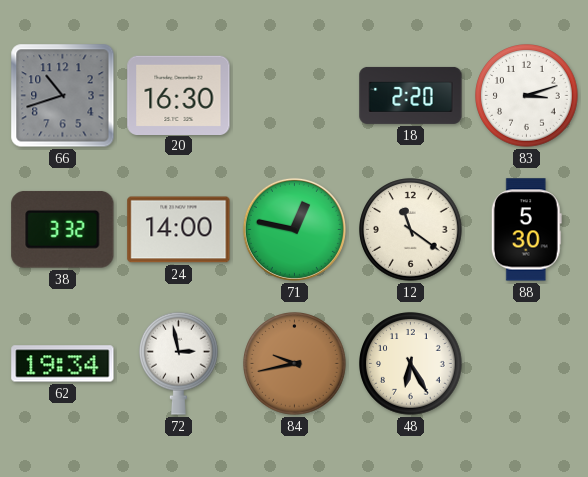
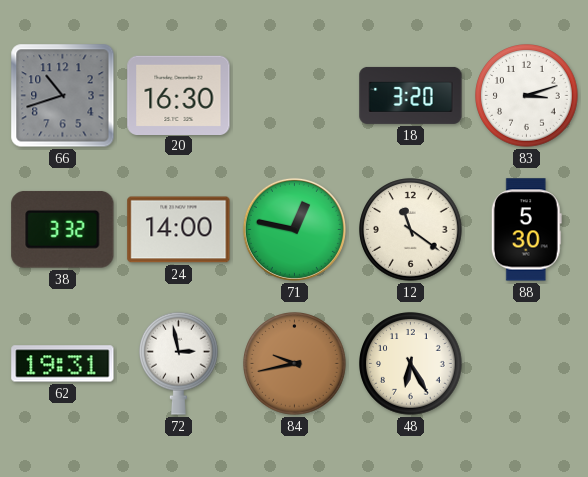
18: 2:20 -> 3:20 (411, 95)
62: 19:34 -> 19:31 (63, 364)
